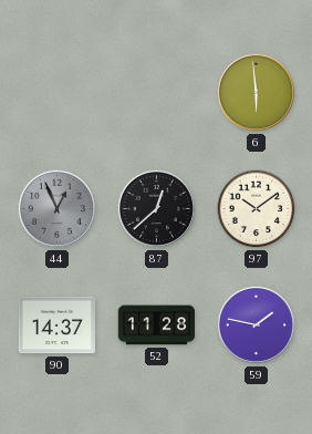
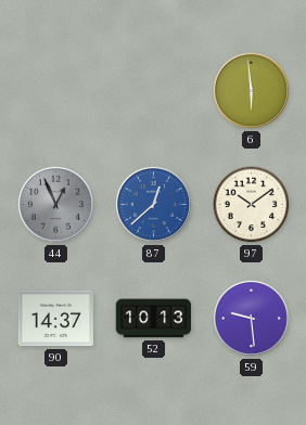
87 dial: black -> blue (153, 204)
52: 11:28 -> 10:13 (154, 319)
59: 1:47 -> 9:29 (251, 318)
